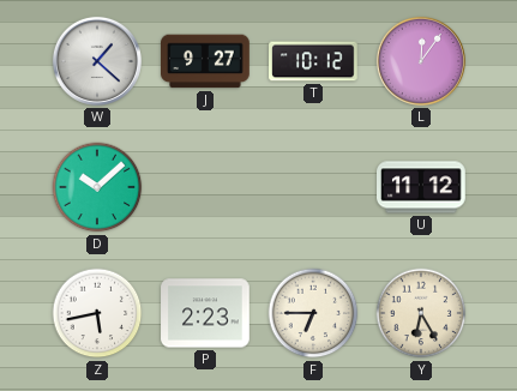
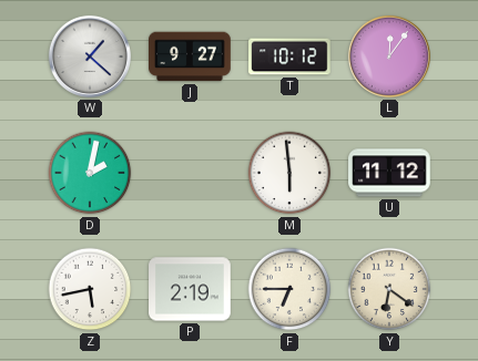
D: 10:08 -> 2:02 (90, 173)
M: none -> 5:59 (289, 173)
P: 2:23 -> 2:19 (190, 289)
Y: 6:25 -> 6:21 (389, 289)
